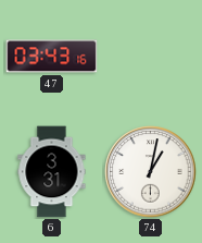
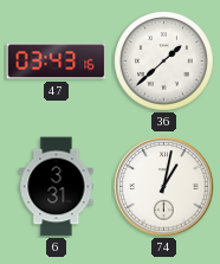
36: none -> 1:38 (164, 62)
